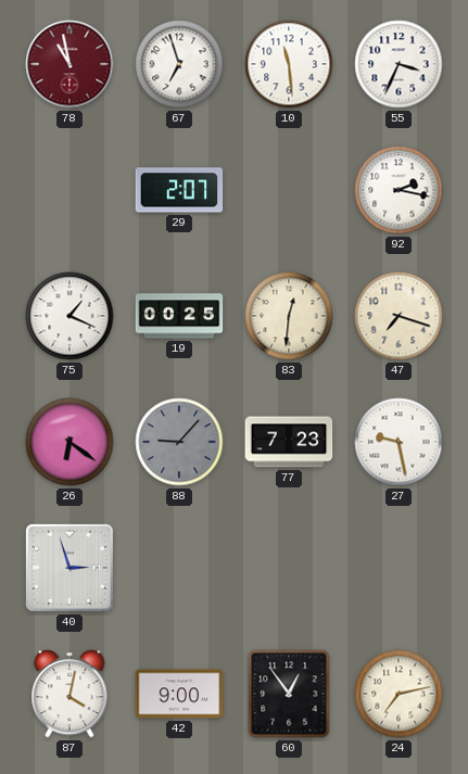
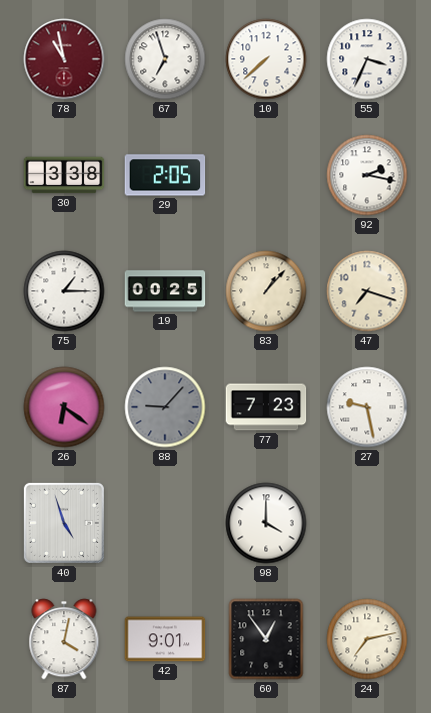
10: 11:29 -> 7:38 (266, 59)
30: none -> 3:38 (64, 175)
29: 2:07 -> 2:05 (165, 175)
75: 1:19 -> 1:15 (64, 291)
83: 12:31 -> 1:07 (266, 291)
40: 2:57 -> 4:57 (64, 523)
98: none -> 4:00 (266, 523)
42: 9:00 -> 9:01 (165, 639)
